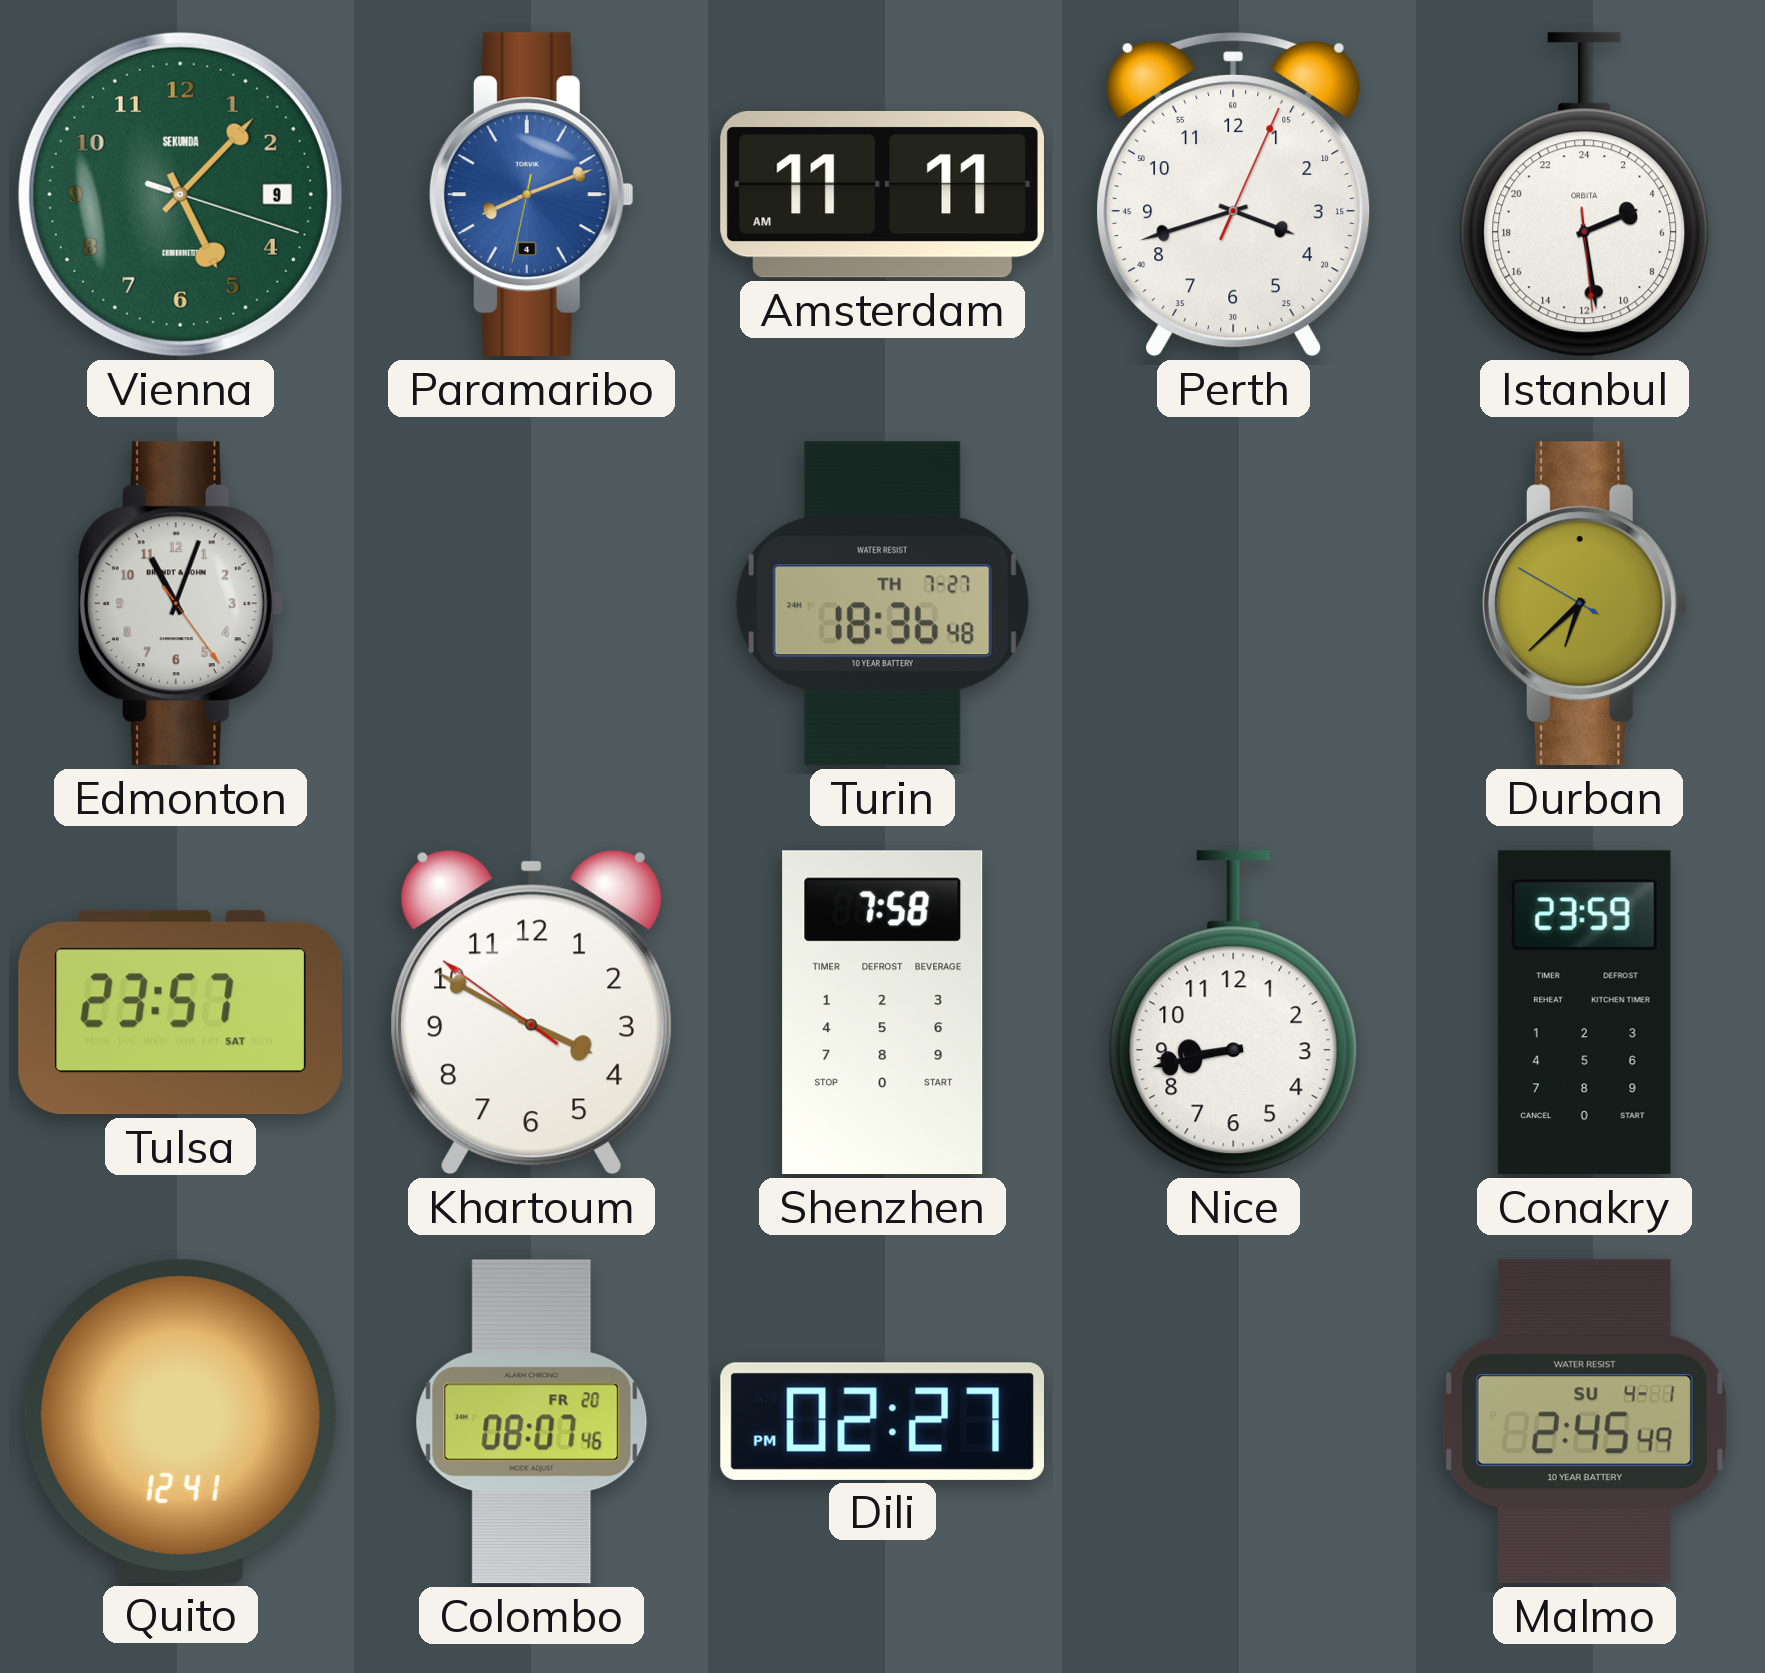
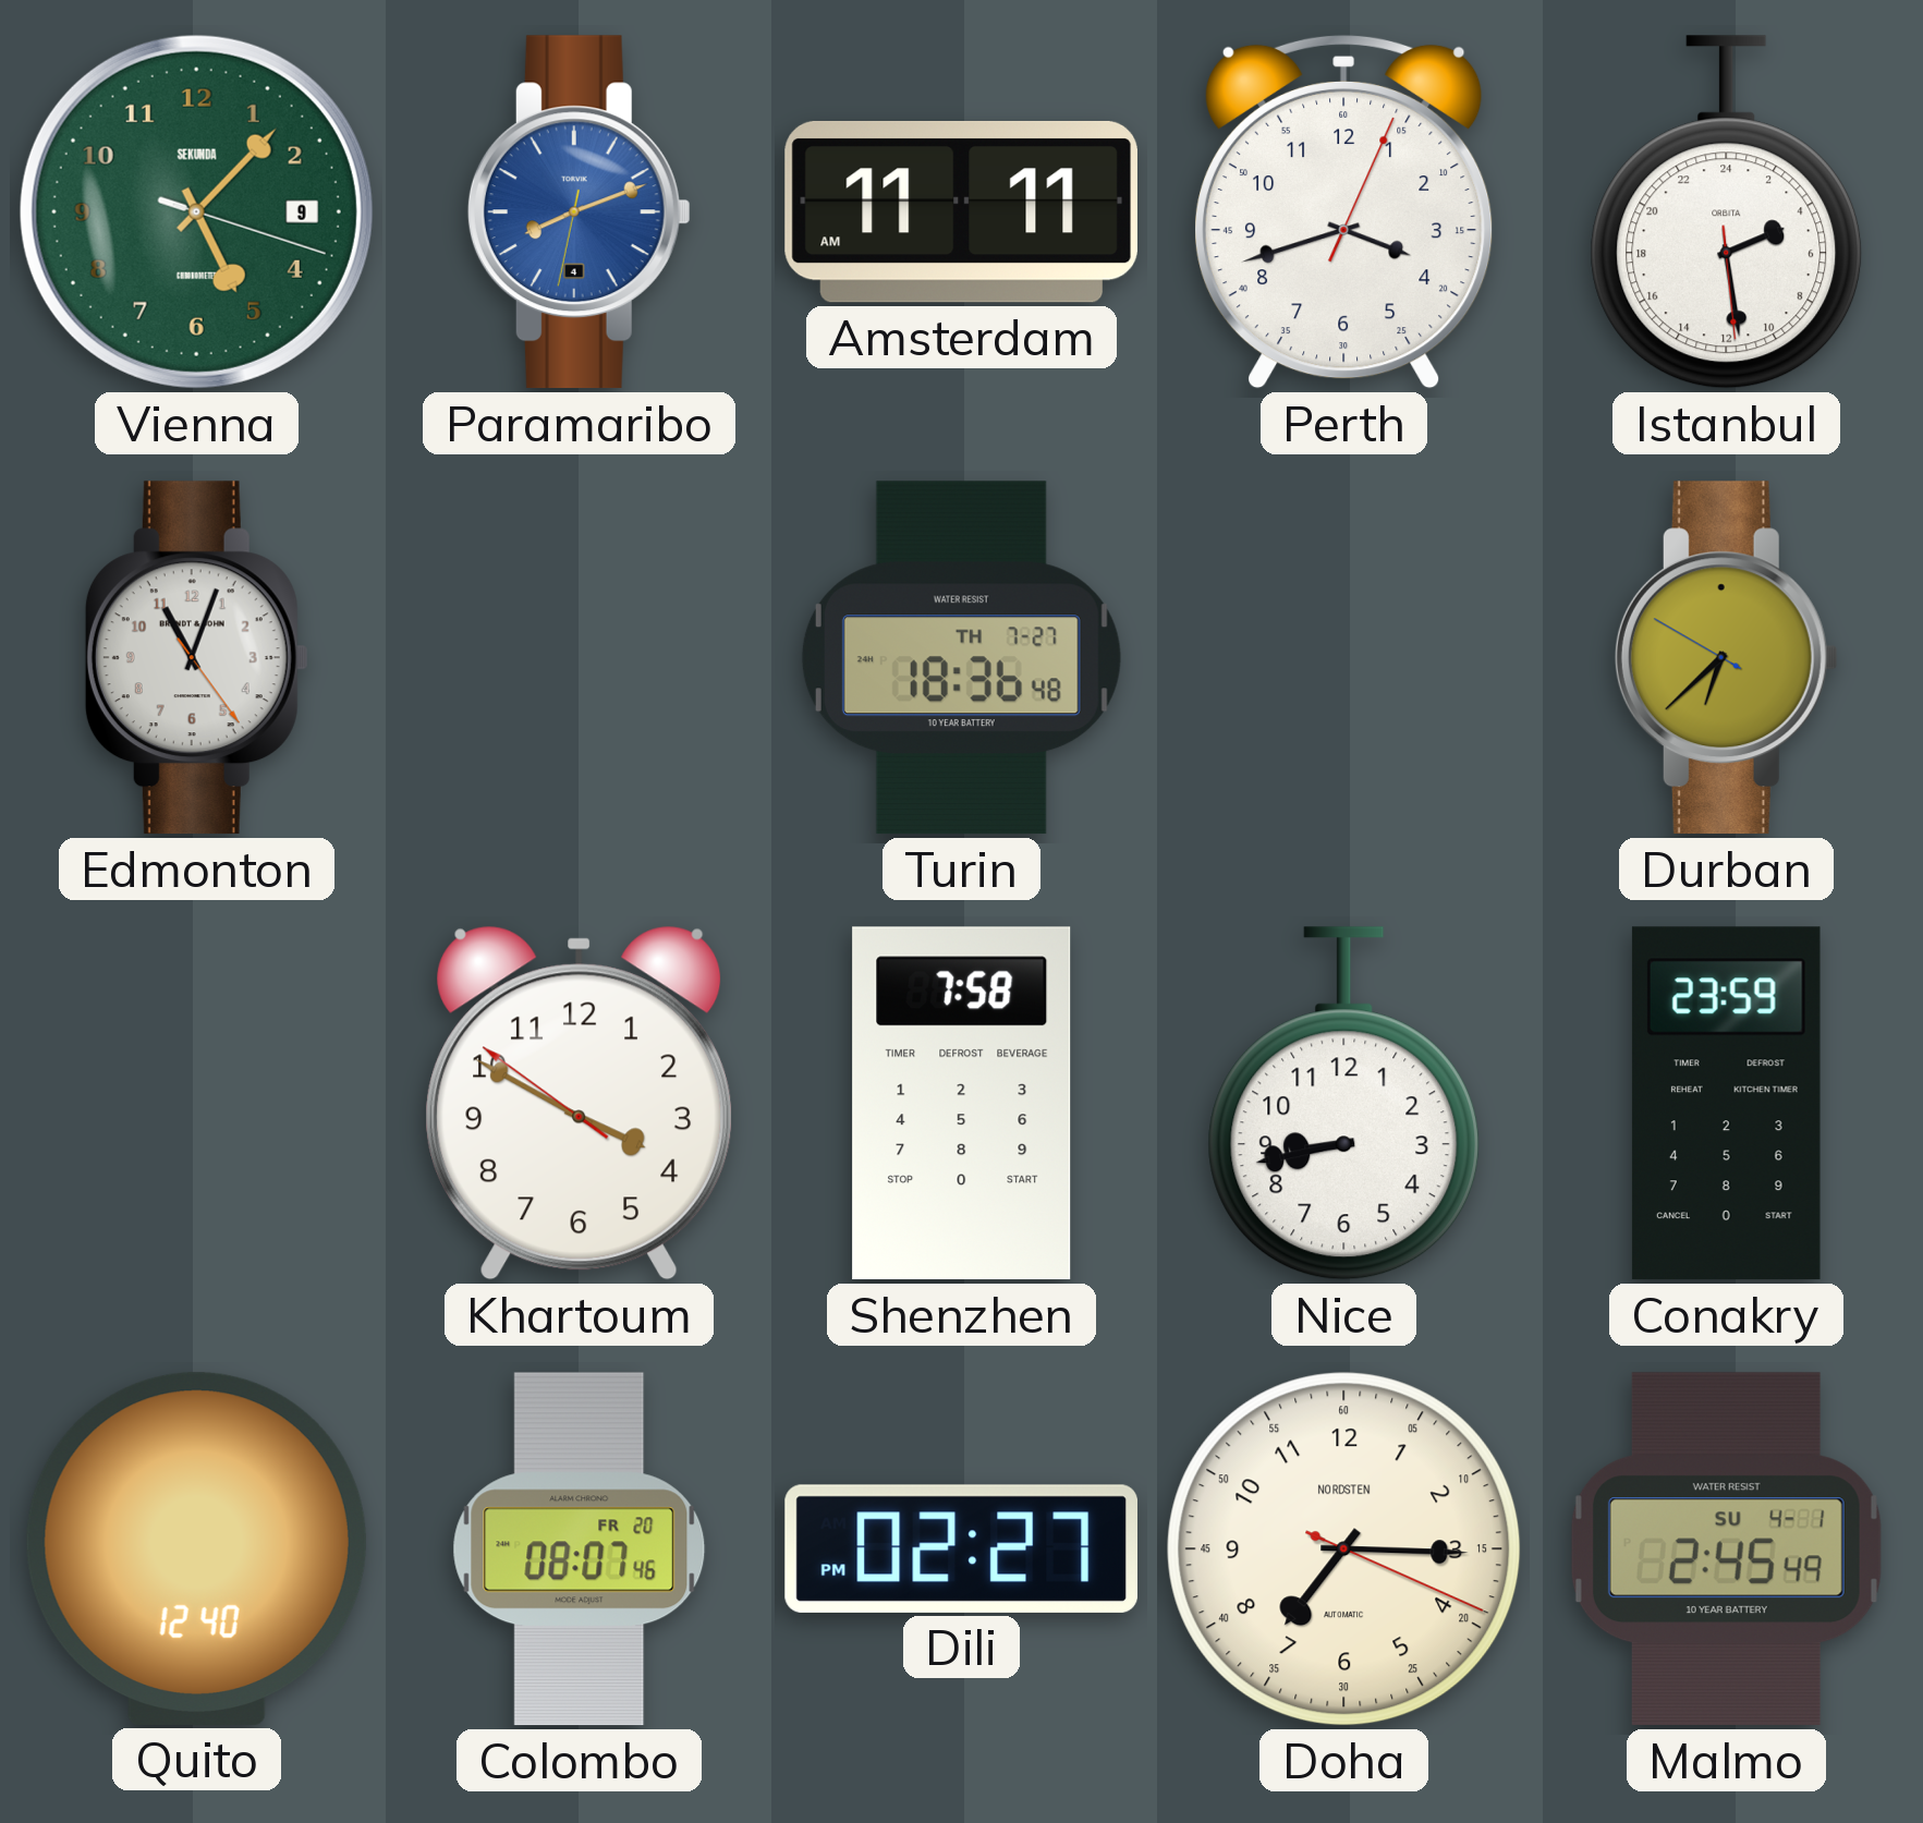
Tulsa: 23:57 -> none (180, 1013)
Quito: 12:41 -> 12:40 (196, 1548)
Doha: none -> 7:15 (1344, 1549)
